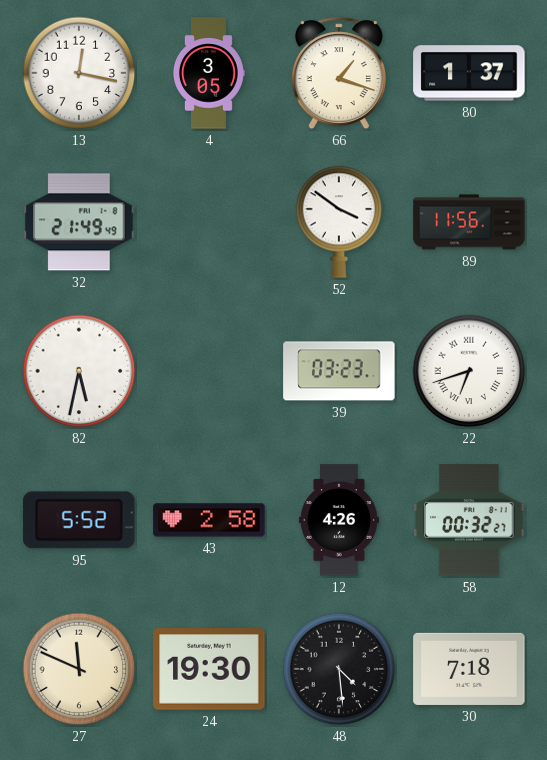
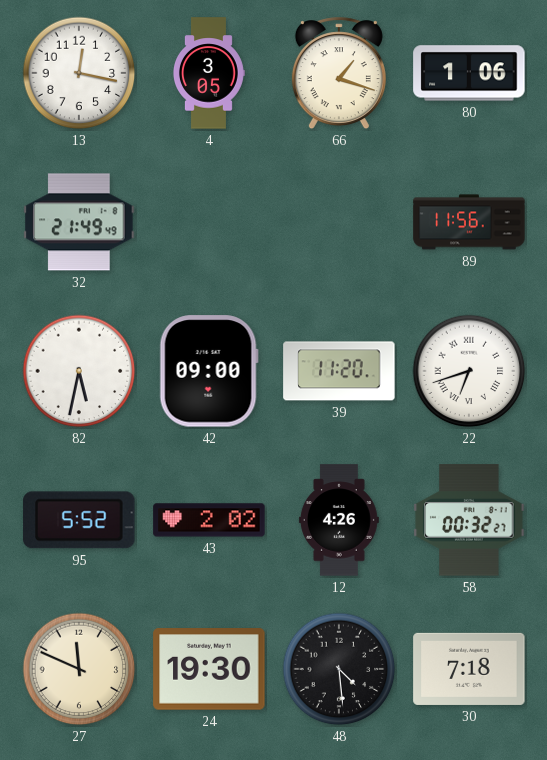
80: 1:37 -> 1:06 (469, 73)
52: 3:51 -> none (339, 222)
42: none -> 09:00 (209, 371)
39: 03:23 -> 11:20 (339, 371)
43: 2:58 -> 2:02 (209, 520)
